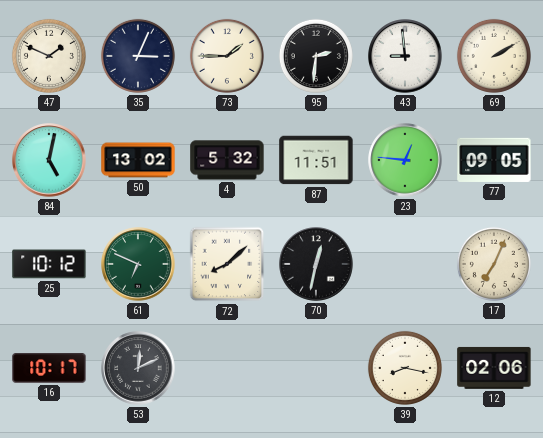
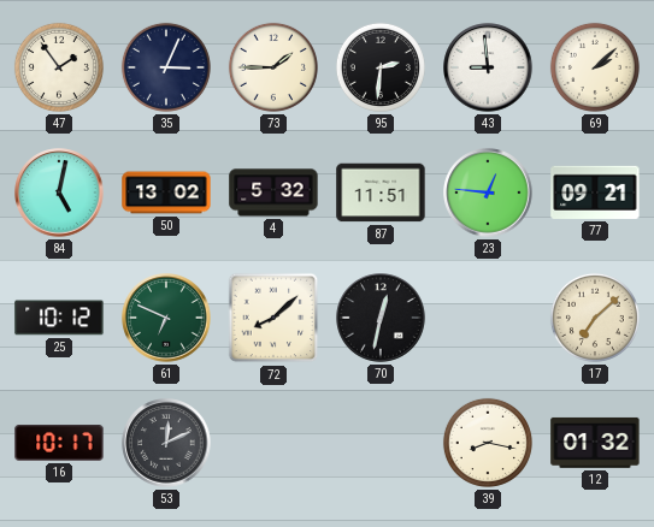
47: 1:49 -> 1:54 (59, 67)
69: 2:10 -> 2:08 (595, 67)
77: 09:05 -> 09:21 (595, 193)
17: 7:04 -> 7:08 (595, 318)
12: 02:06 -> 01:32 (595, 443)
